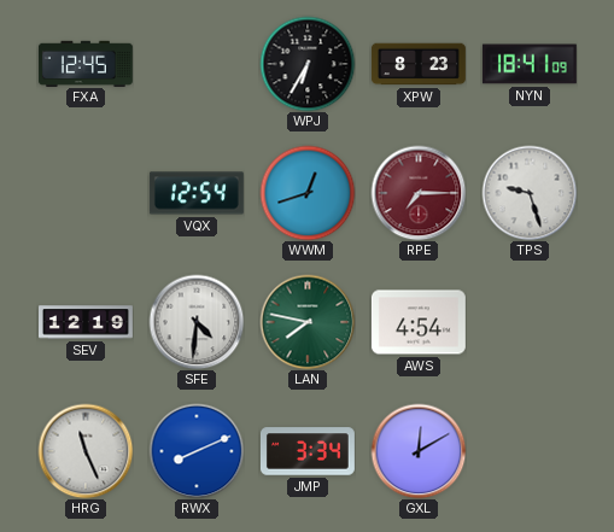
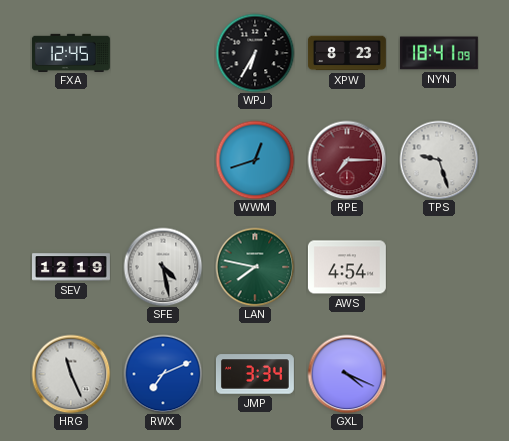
VQX: 12:54 -> none (197, 193)
SFE: 4:31 -> 4:28 (163, 267)
RWX: 8:11 -> 7:11 (163, 374)
GXL: 12:10 -> 4:19 (347, 374)
